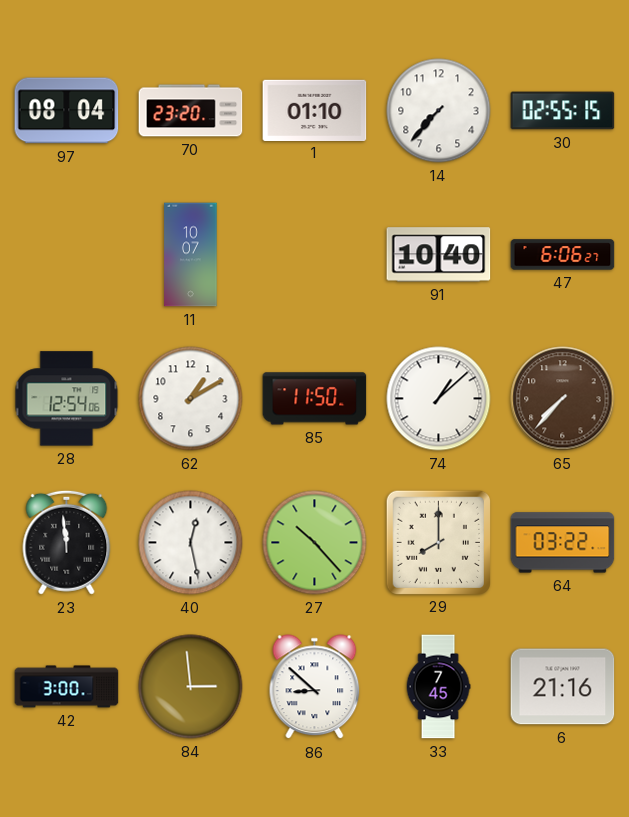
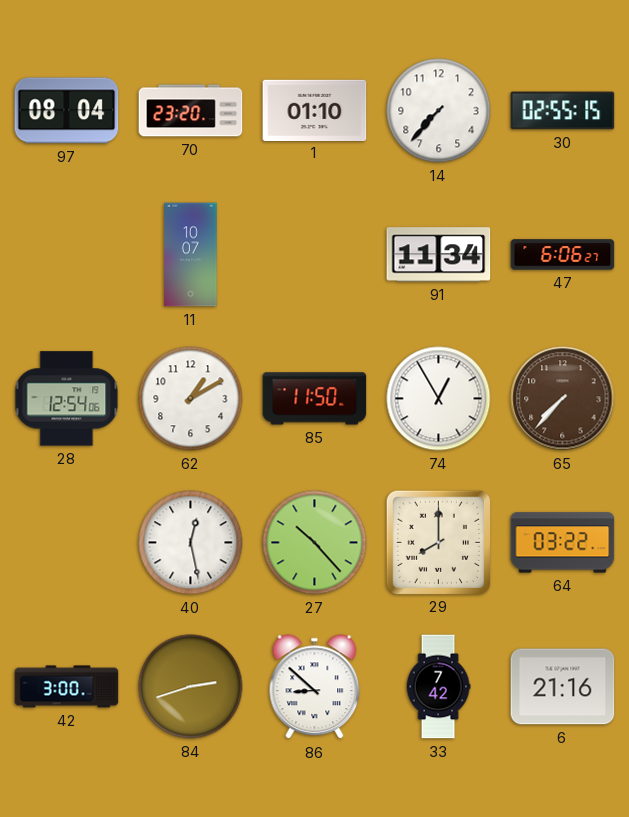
91: 10:40 -> 11:34 (439, 255)
74: 1:08 -> 12:55 (439, 399)
23: 11:59 -> none (67, 542)
84: 2:59 -> 2:42 (191, 687)
33: 7:45 -> 7:42 (438, 687)
